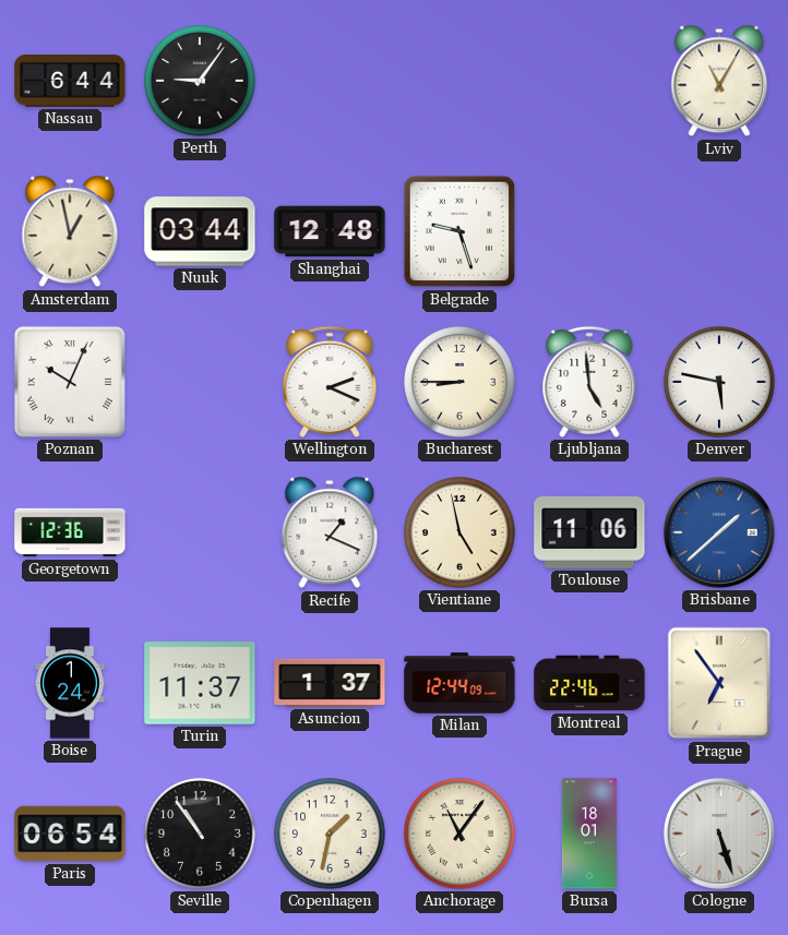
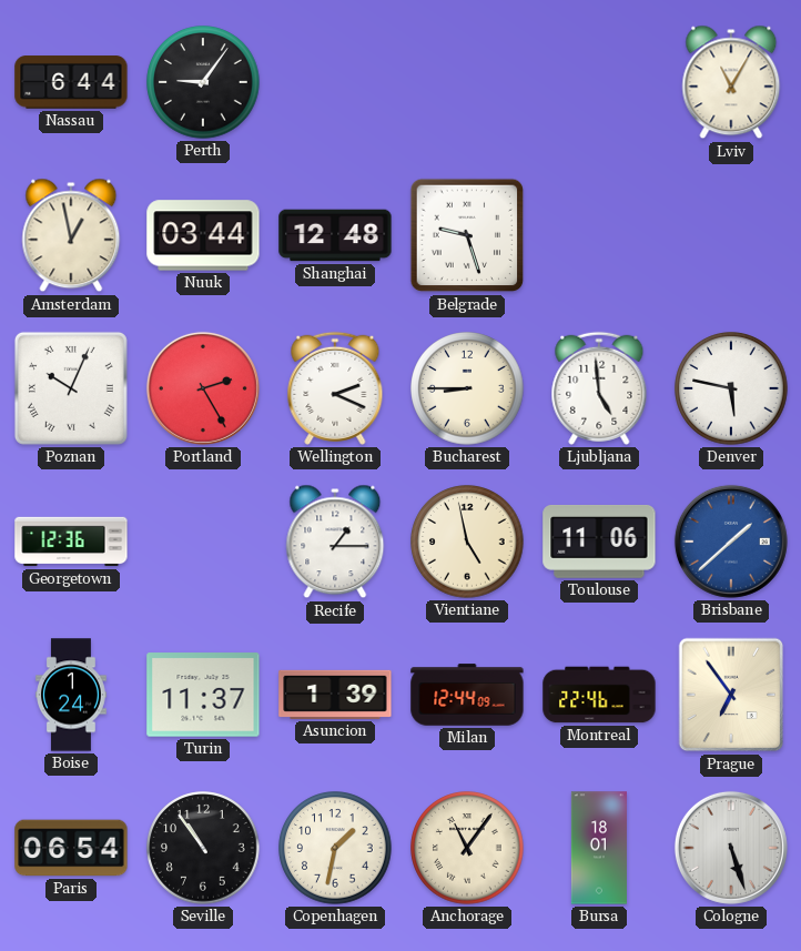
Portland: none -> 2:25 (203, 388)
Recife: 1:19 -> 1:15 (335, 542)
Asuncion: 1:37 -> 1:39 (335, 695)
